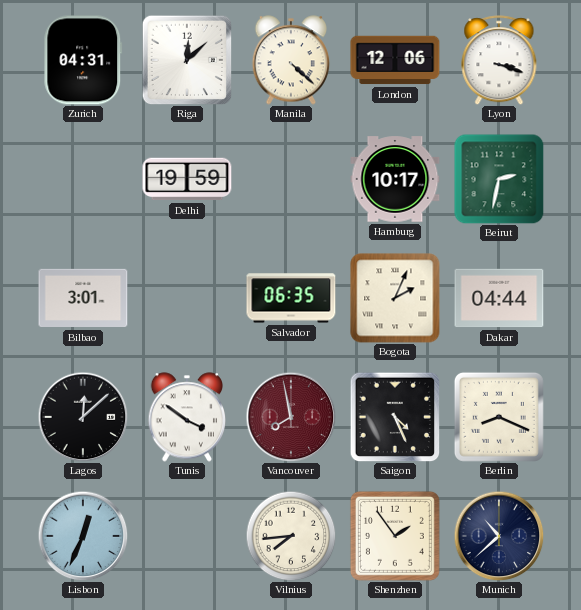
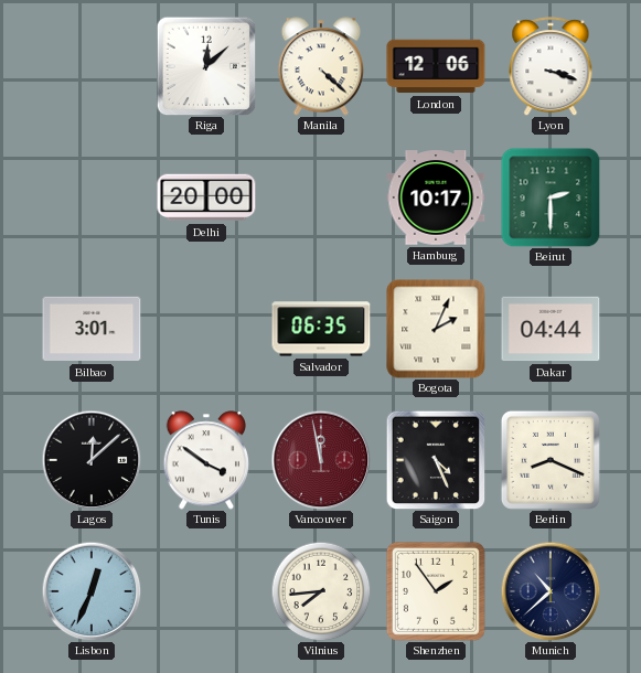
Zurich: 04:31 -> none (83, 60)
Delhi: 19:59 -> 20:00 (206, 197)
Beirut: 2:32 -> 2:30 (551, 197)
Vancouver: 7:58 -> 11:58 (321, 460)
